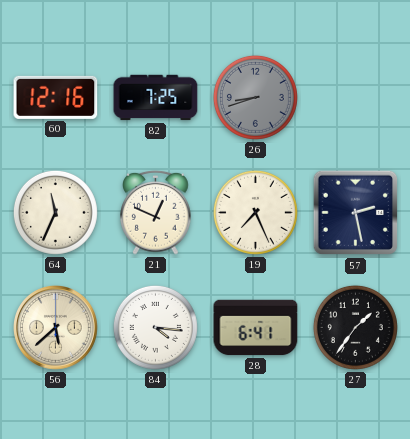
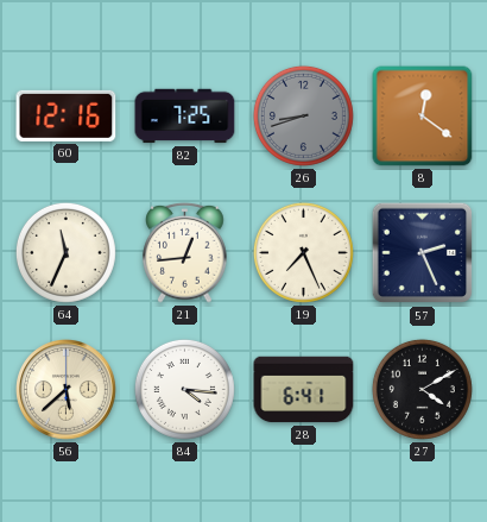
8: none -> 12:21 (423, 117)
21: 12:49 -> 12:44 (185, 252)
57: 2:28 -> 2:26 (423, 253)
27: 1:36 -> 4:10 (422, 389)
